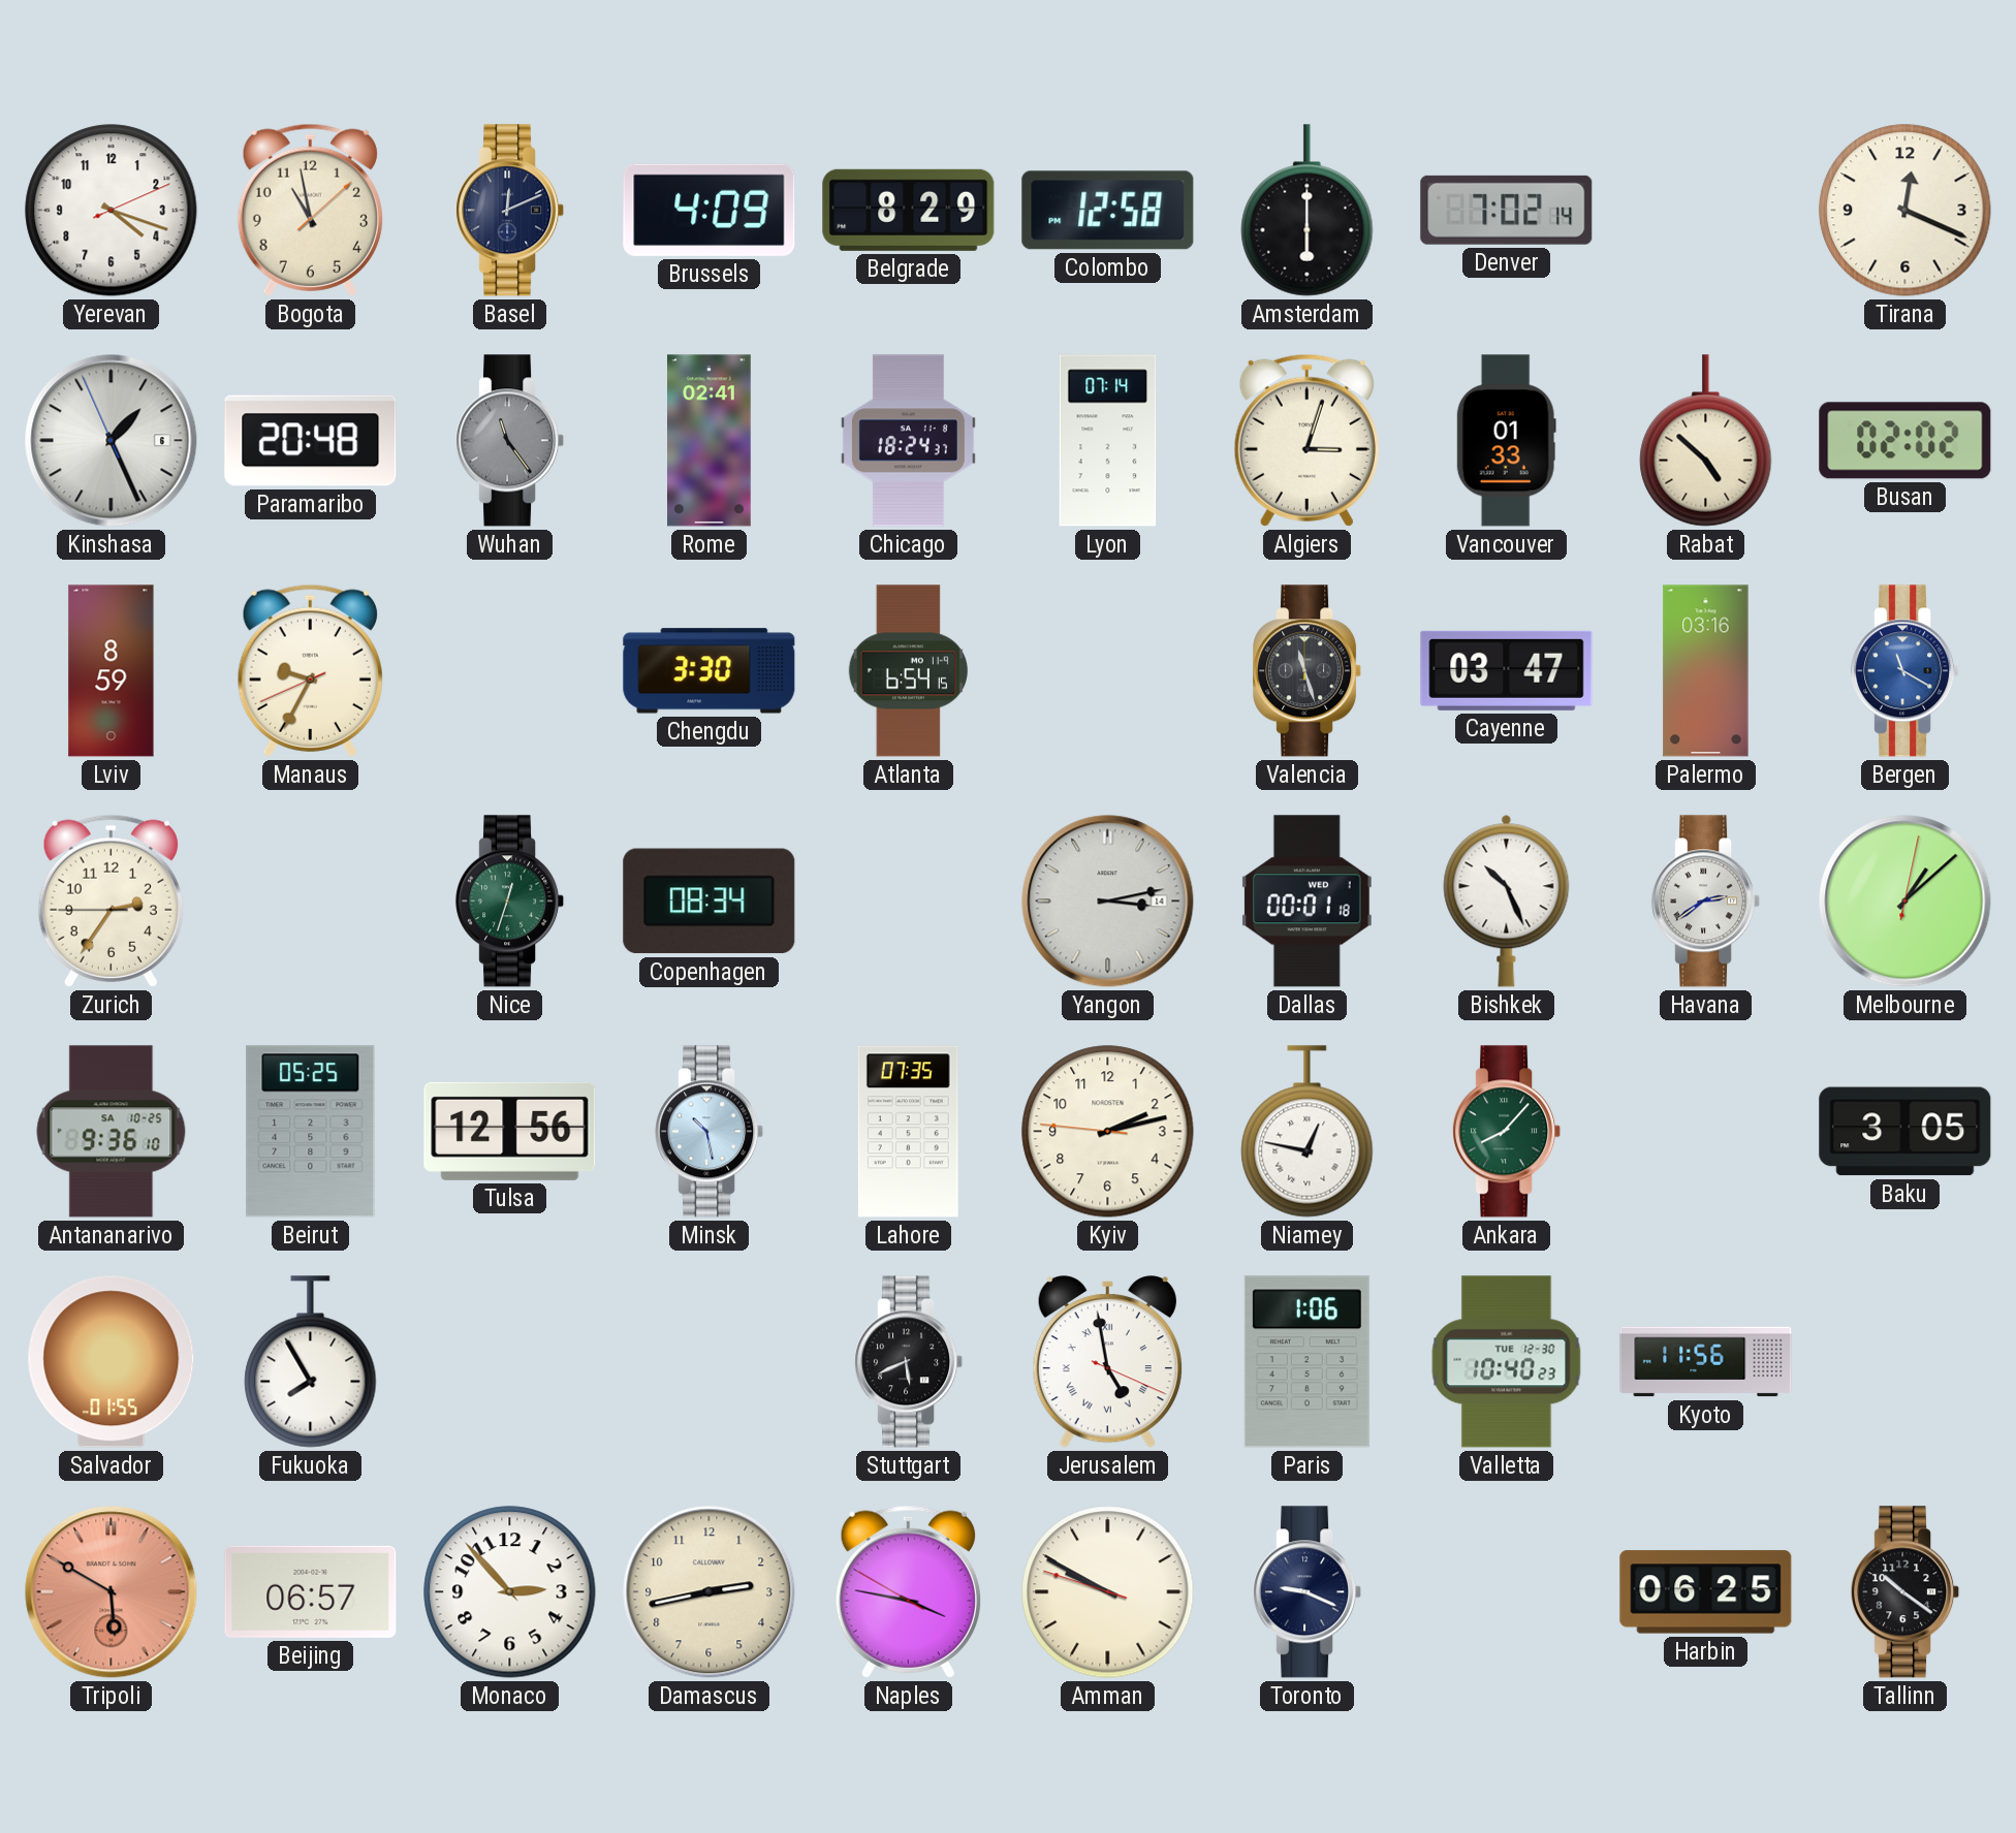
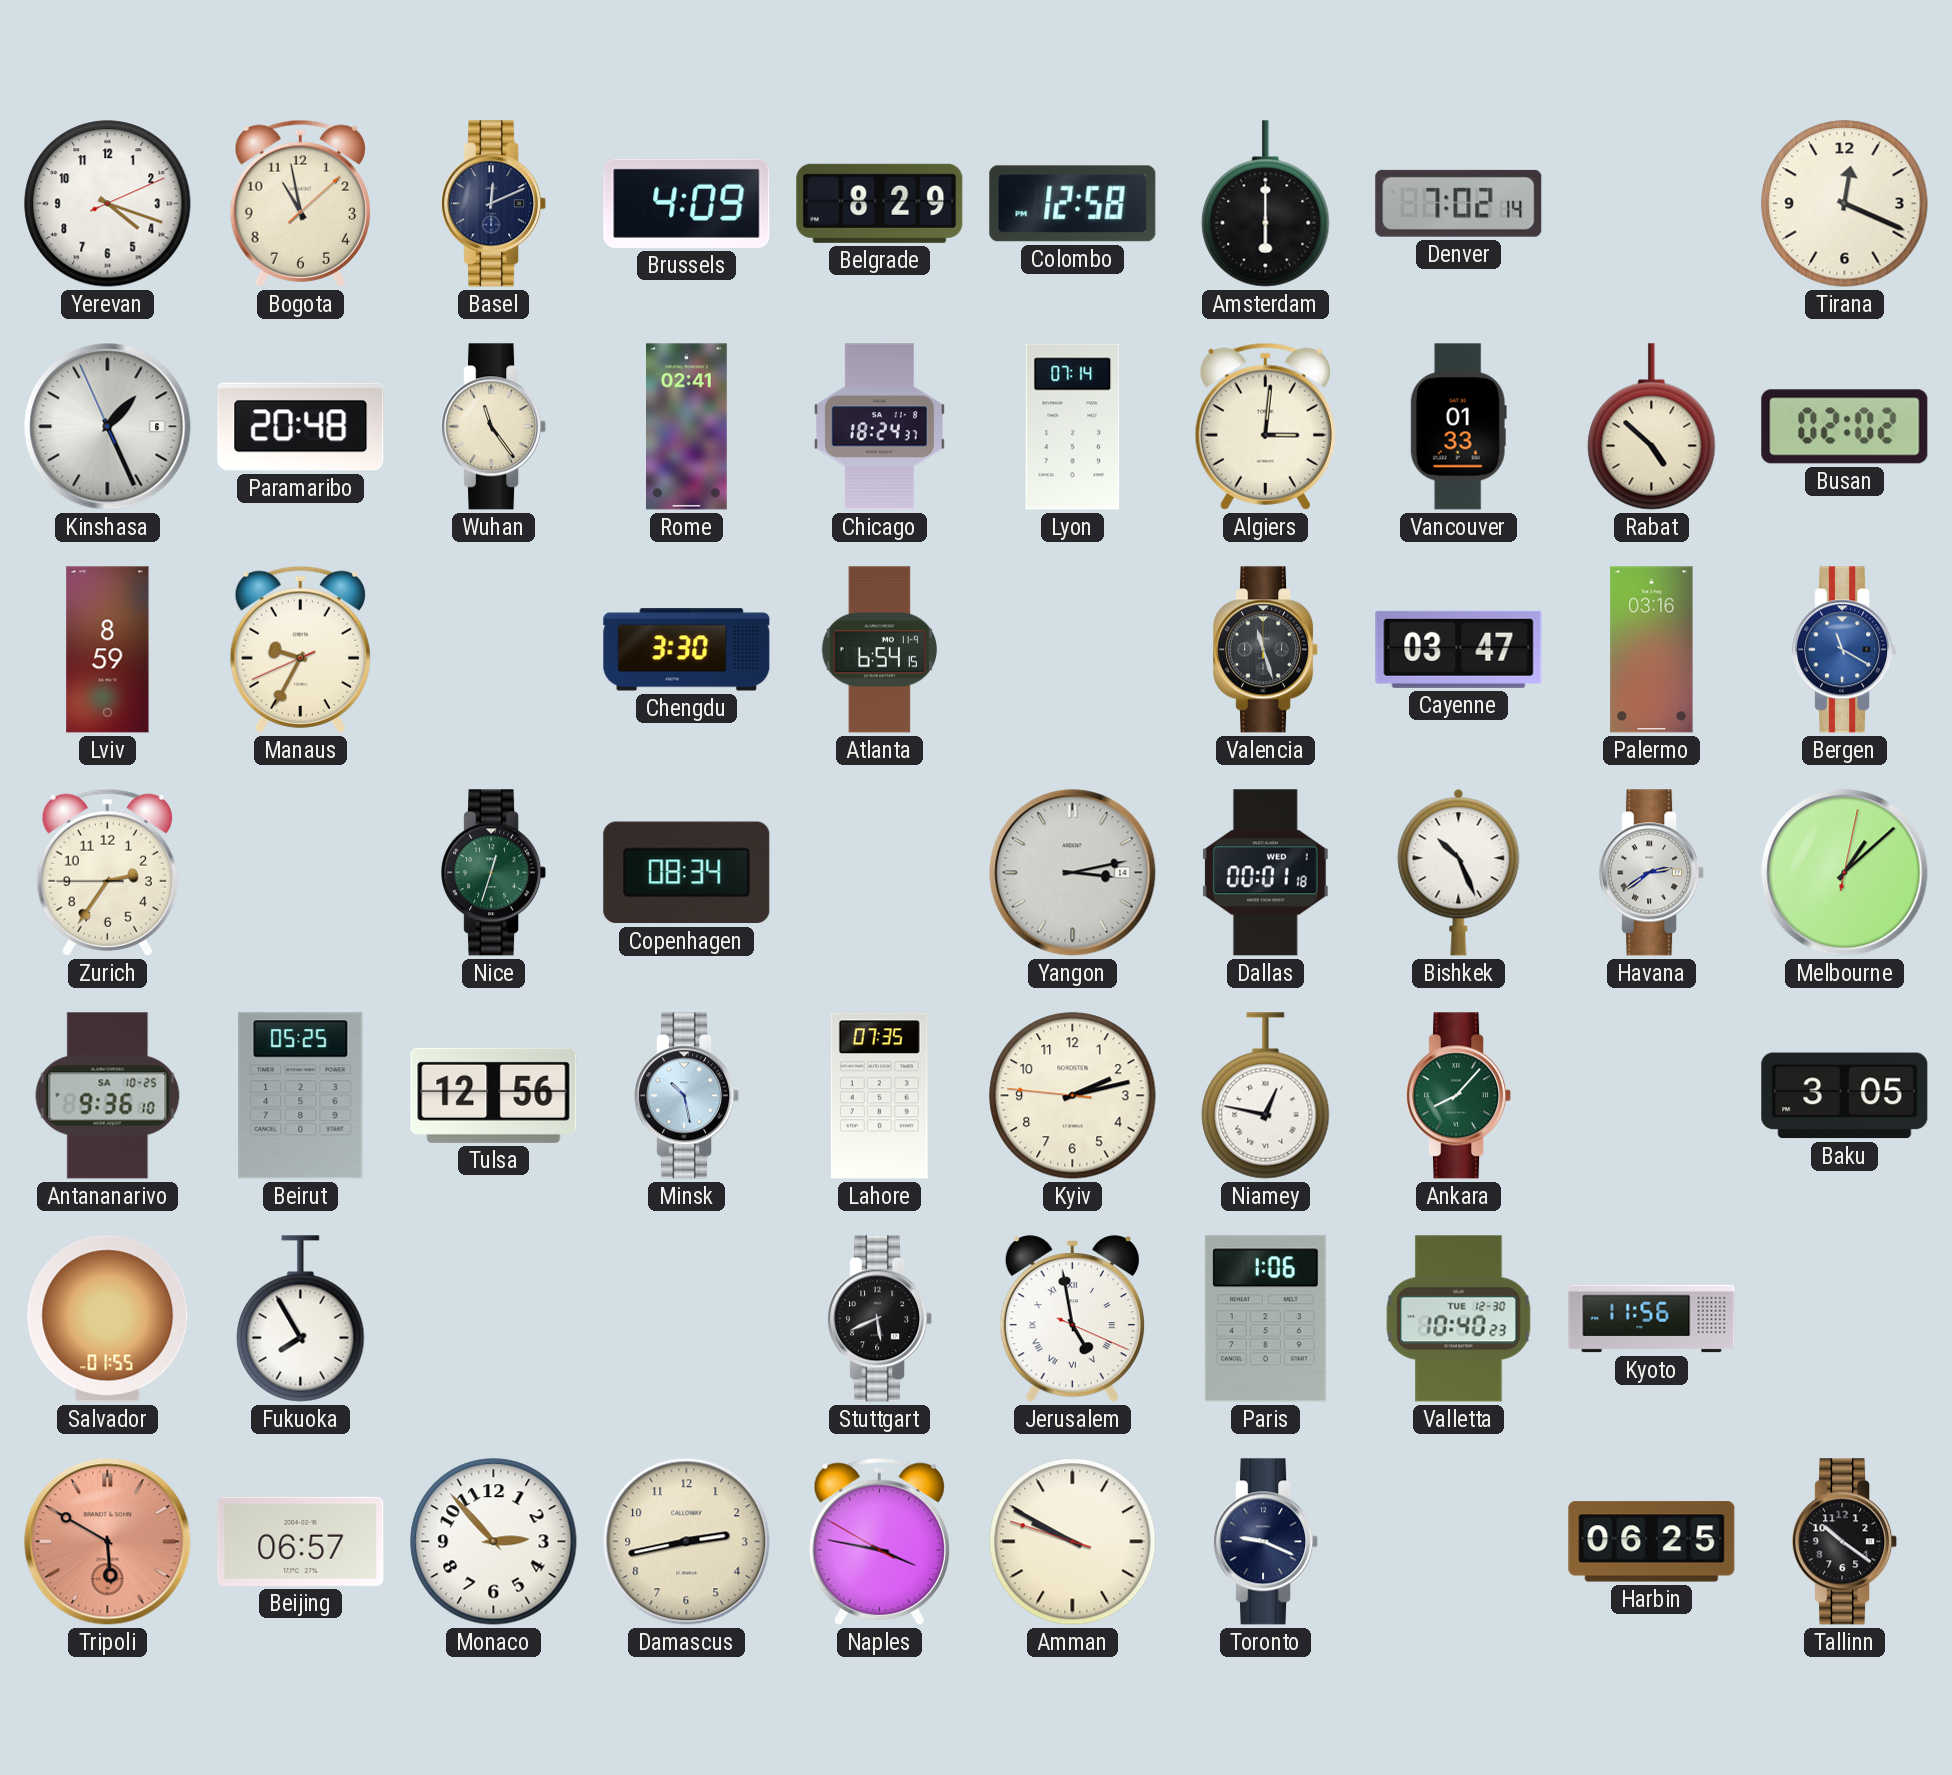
Wuhan dial: grey -> cream (494, 427)
Algiers: 3:03 -> 3:01 (1265, 426)
